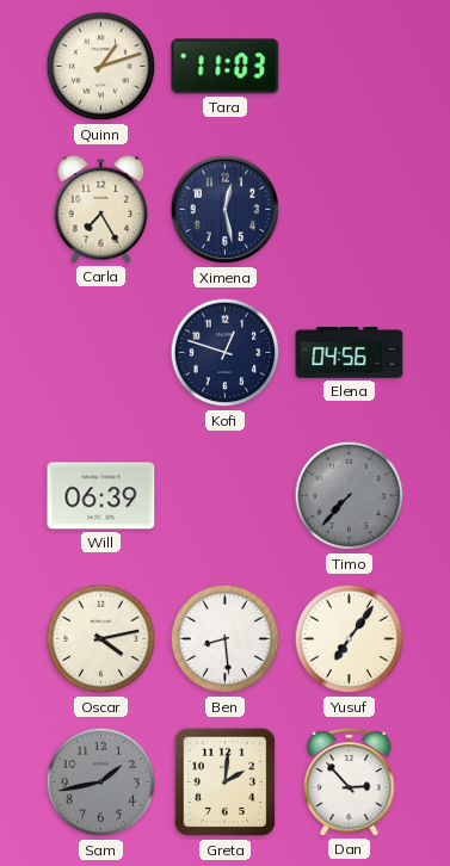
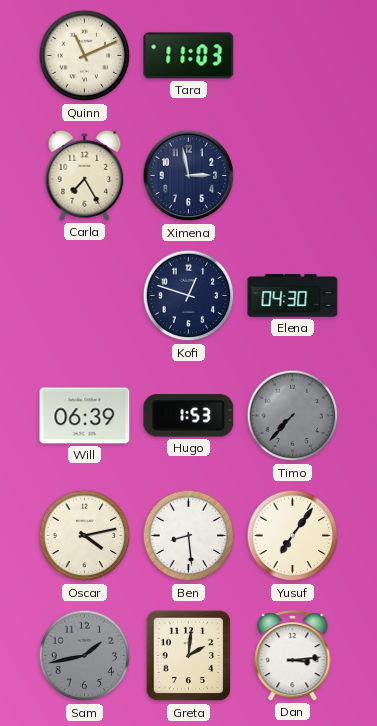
Quinn: 1:12 -> 11:11 (85, 56)
Ximena: 12:28 -> 2:58 (189, 176)
Elena: 04:56 -> 04:30 (293, 296)
Hugo: none -> 1:53 (189, 416)
Dan: 2:53 -> 3:14 (293, 656)
